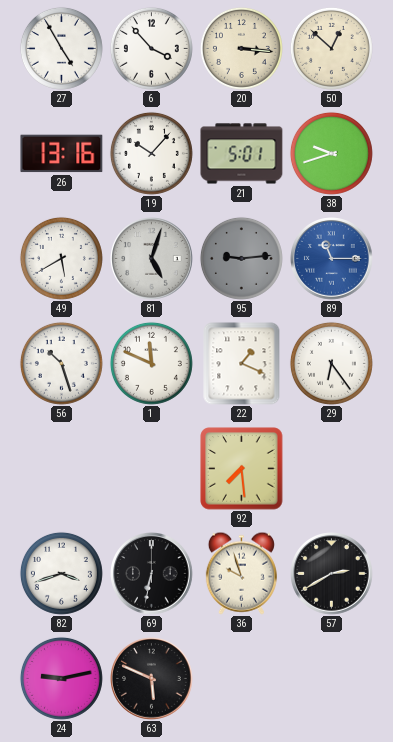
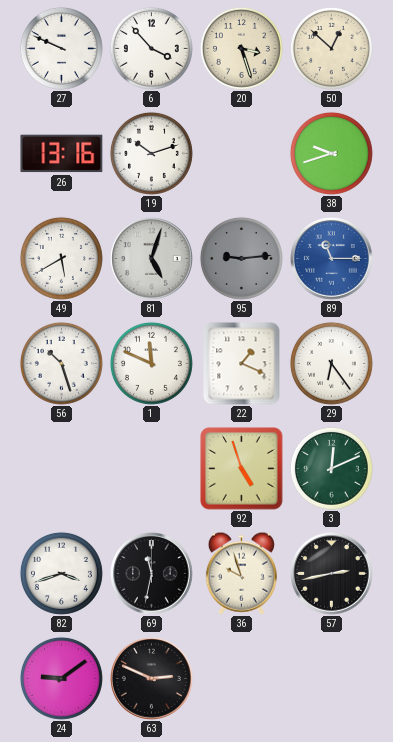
27: 4:55 -> 9:49 (61, 48)
20: 3:16 -> 3:27 (241, 48)
19: 10:07 -> 10:12 (151, 153)
21: 5:01 -> none (242, 154)
92: 7:29 -> 4:57 (242, 469)
3: none -> 12:11 (331, 468)
69: 6:32 -> 11:32 (152, 574)
57: 2:40 -> 2:43 (332, 574)
24: 9:13 -> 9:09 (61, 678)
63: 5:49 -> 2:49 (152, 679)
